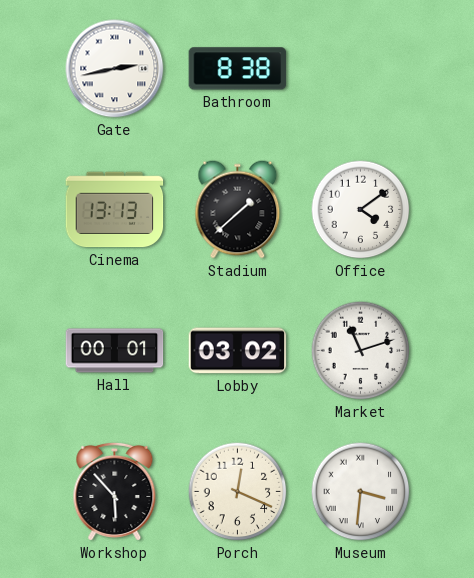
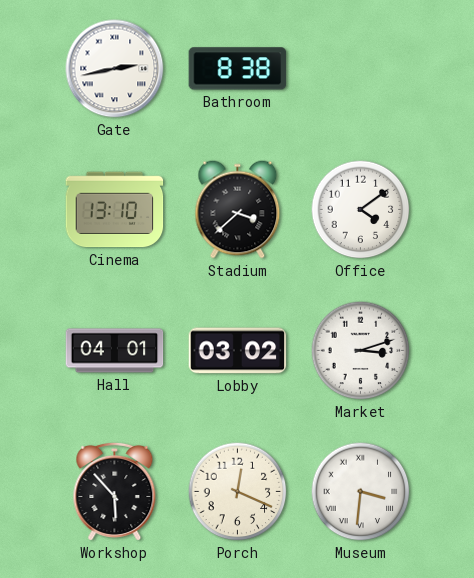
Cinema: 13:13 -> 13:10 (115, 210)
Stadium: 1:38 -> 3:38 (238, 210)
Hall: 00:01 -> 04:01 (115, 351)
Market: 11:12 -> 3:12 (361, 351)
